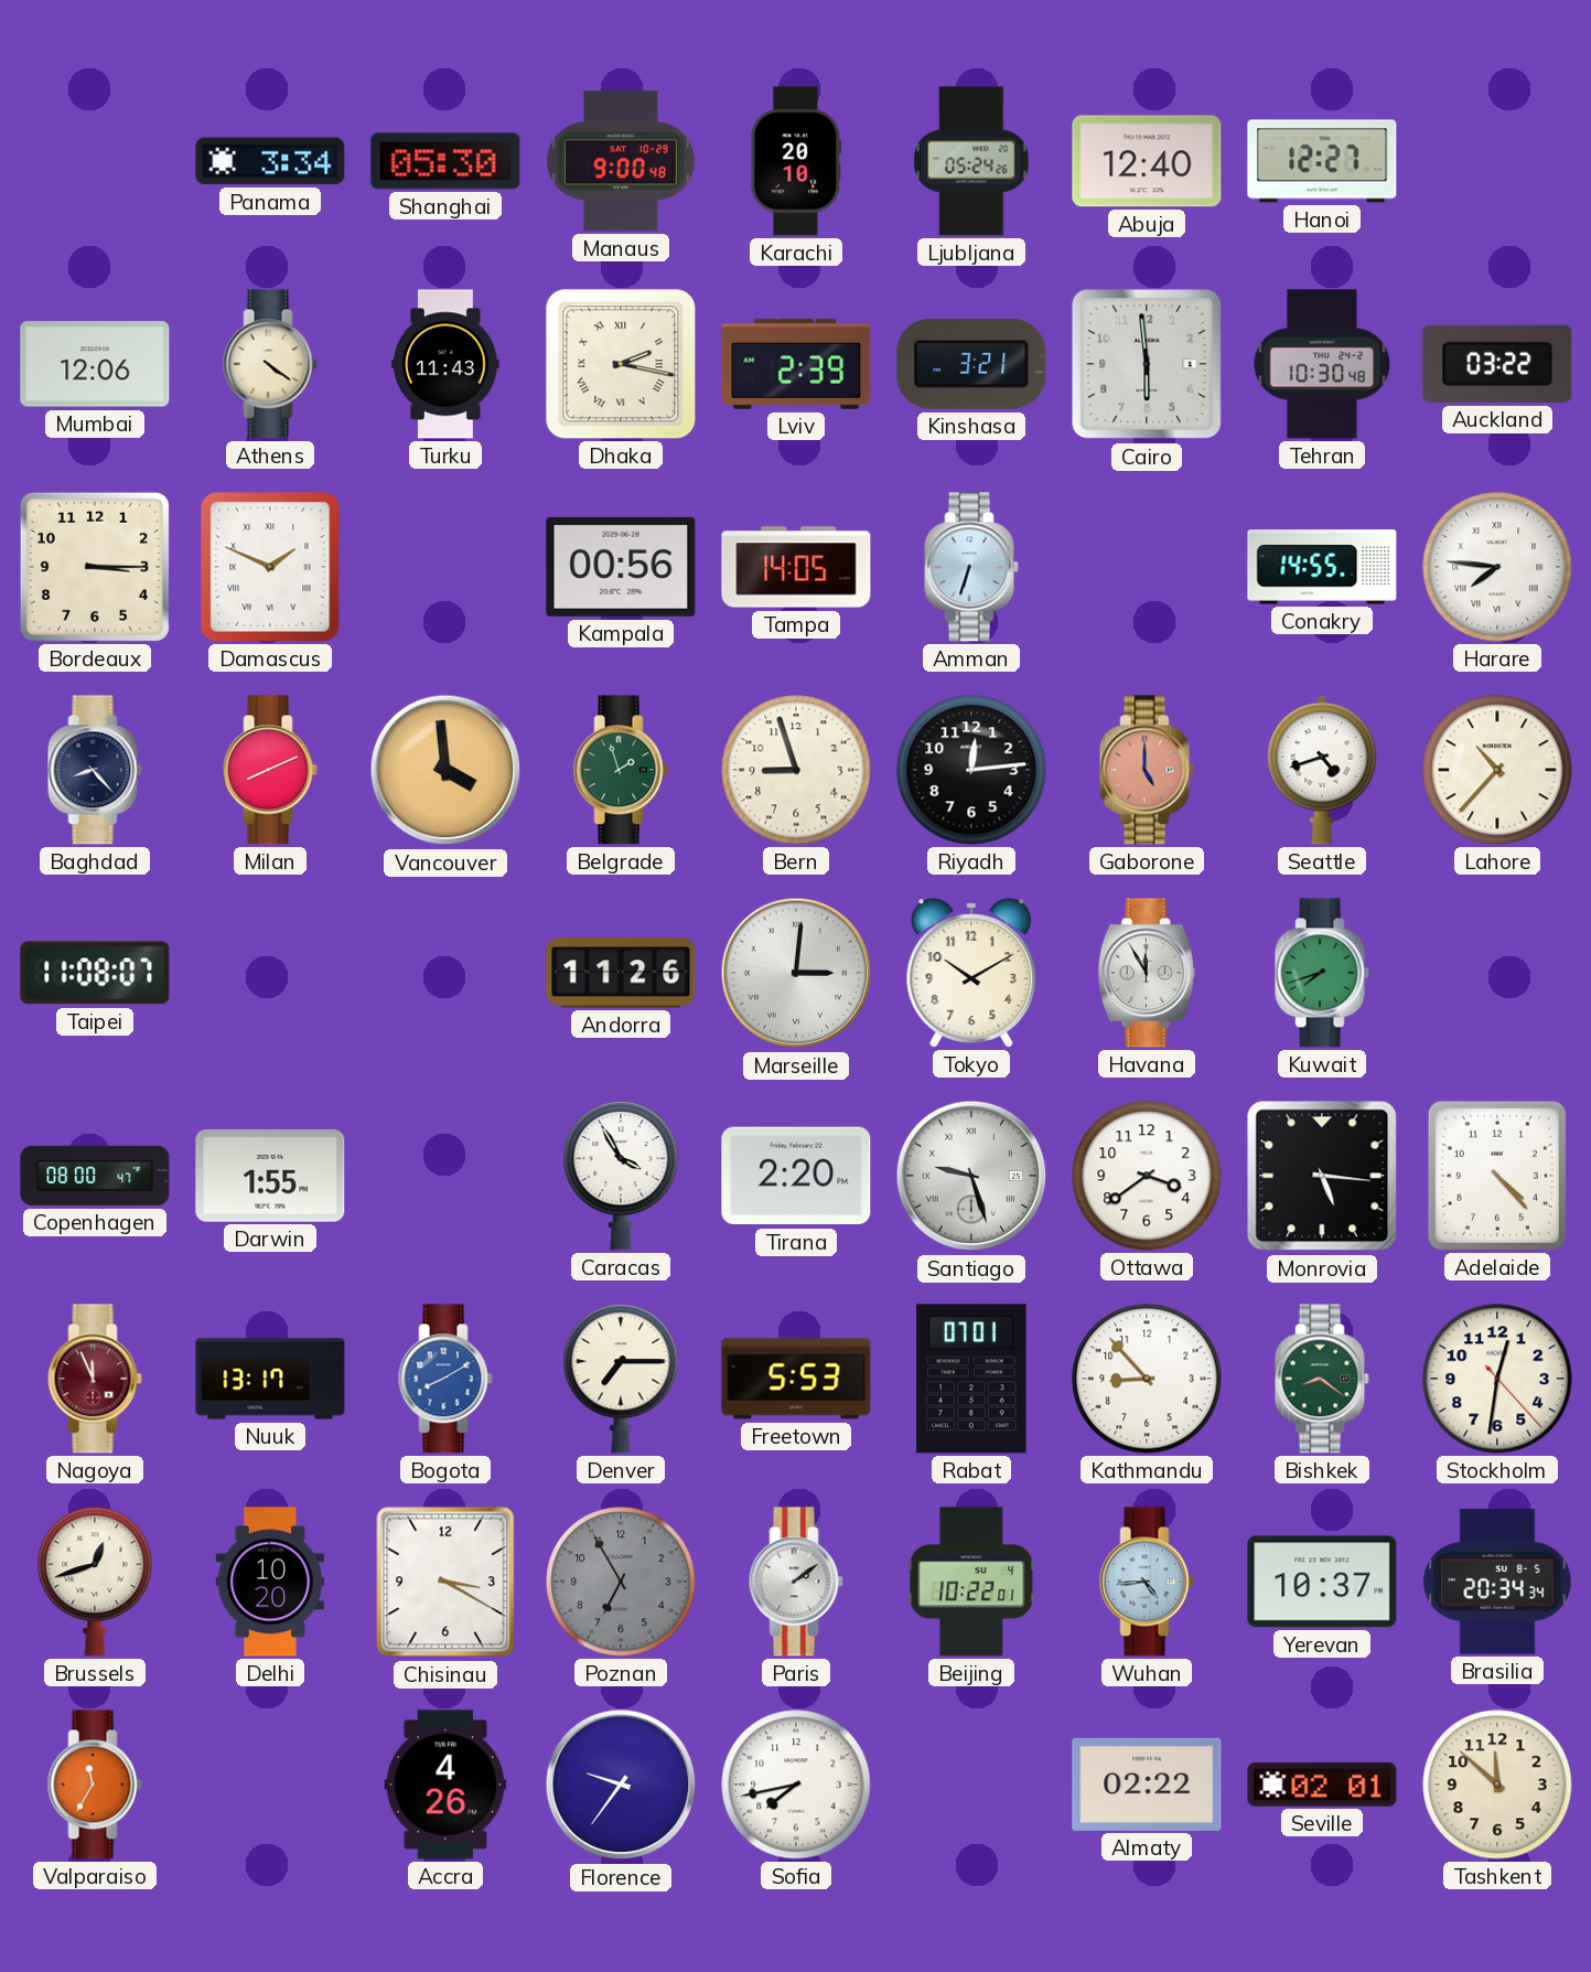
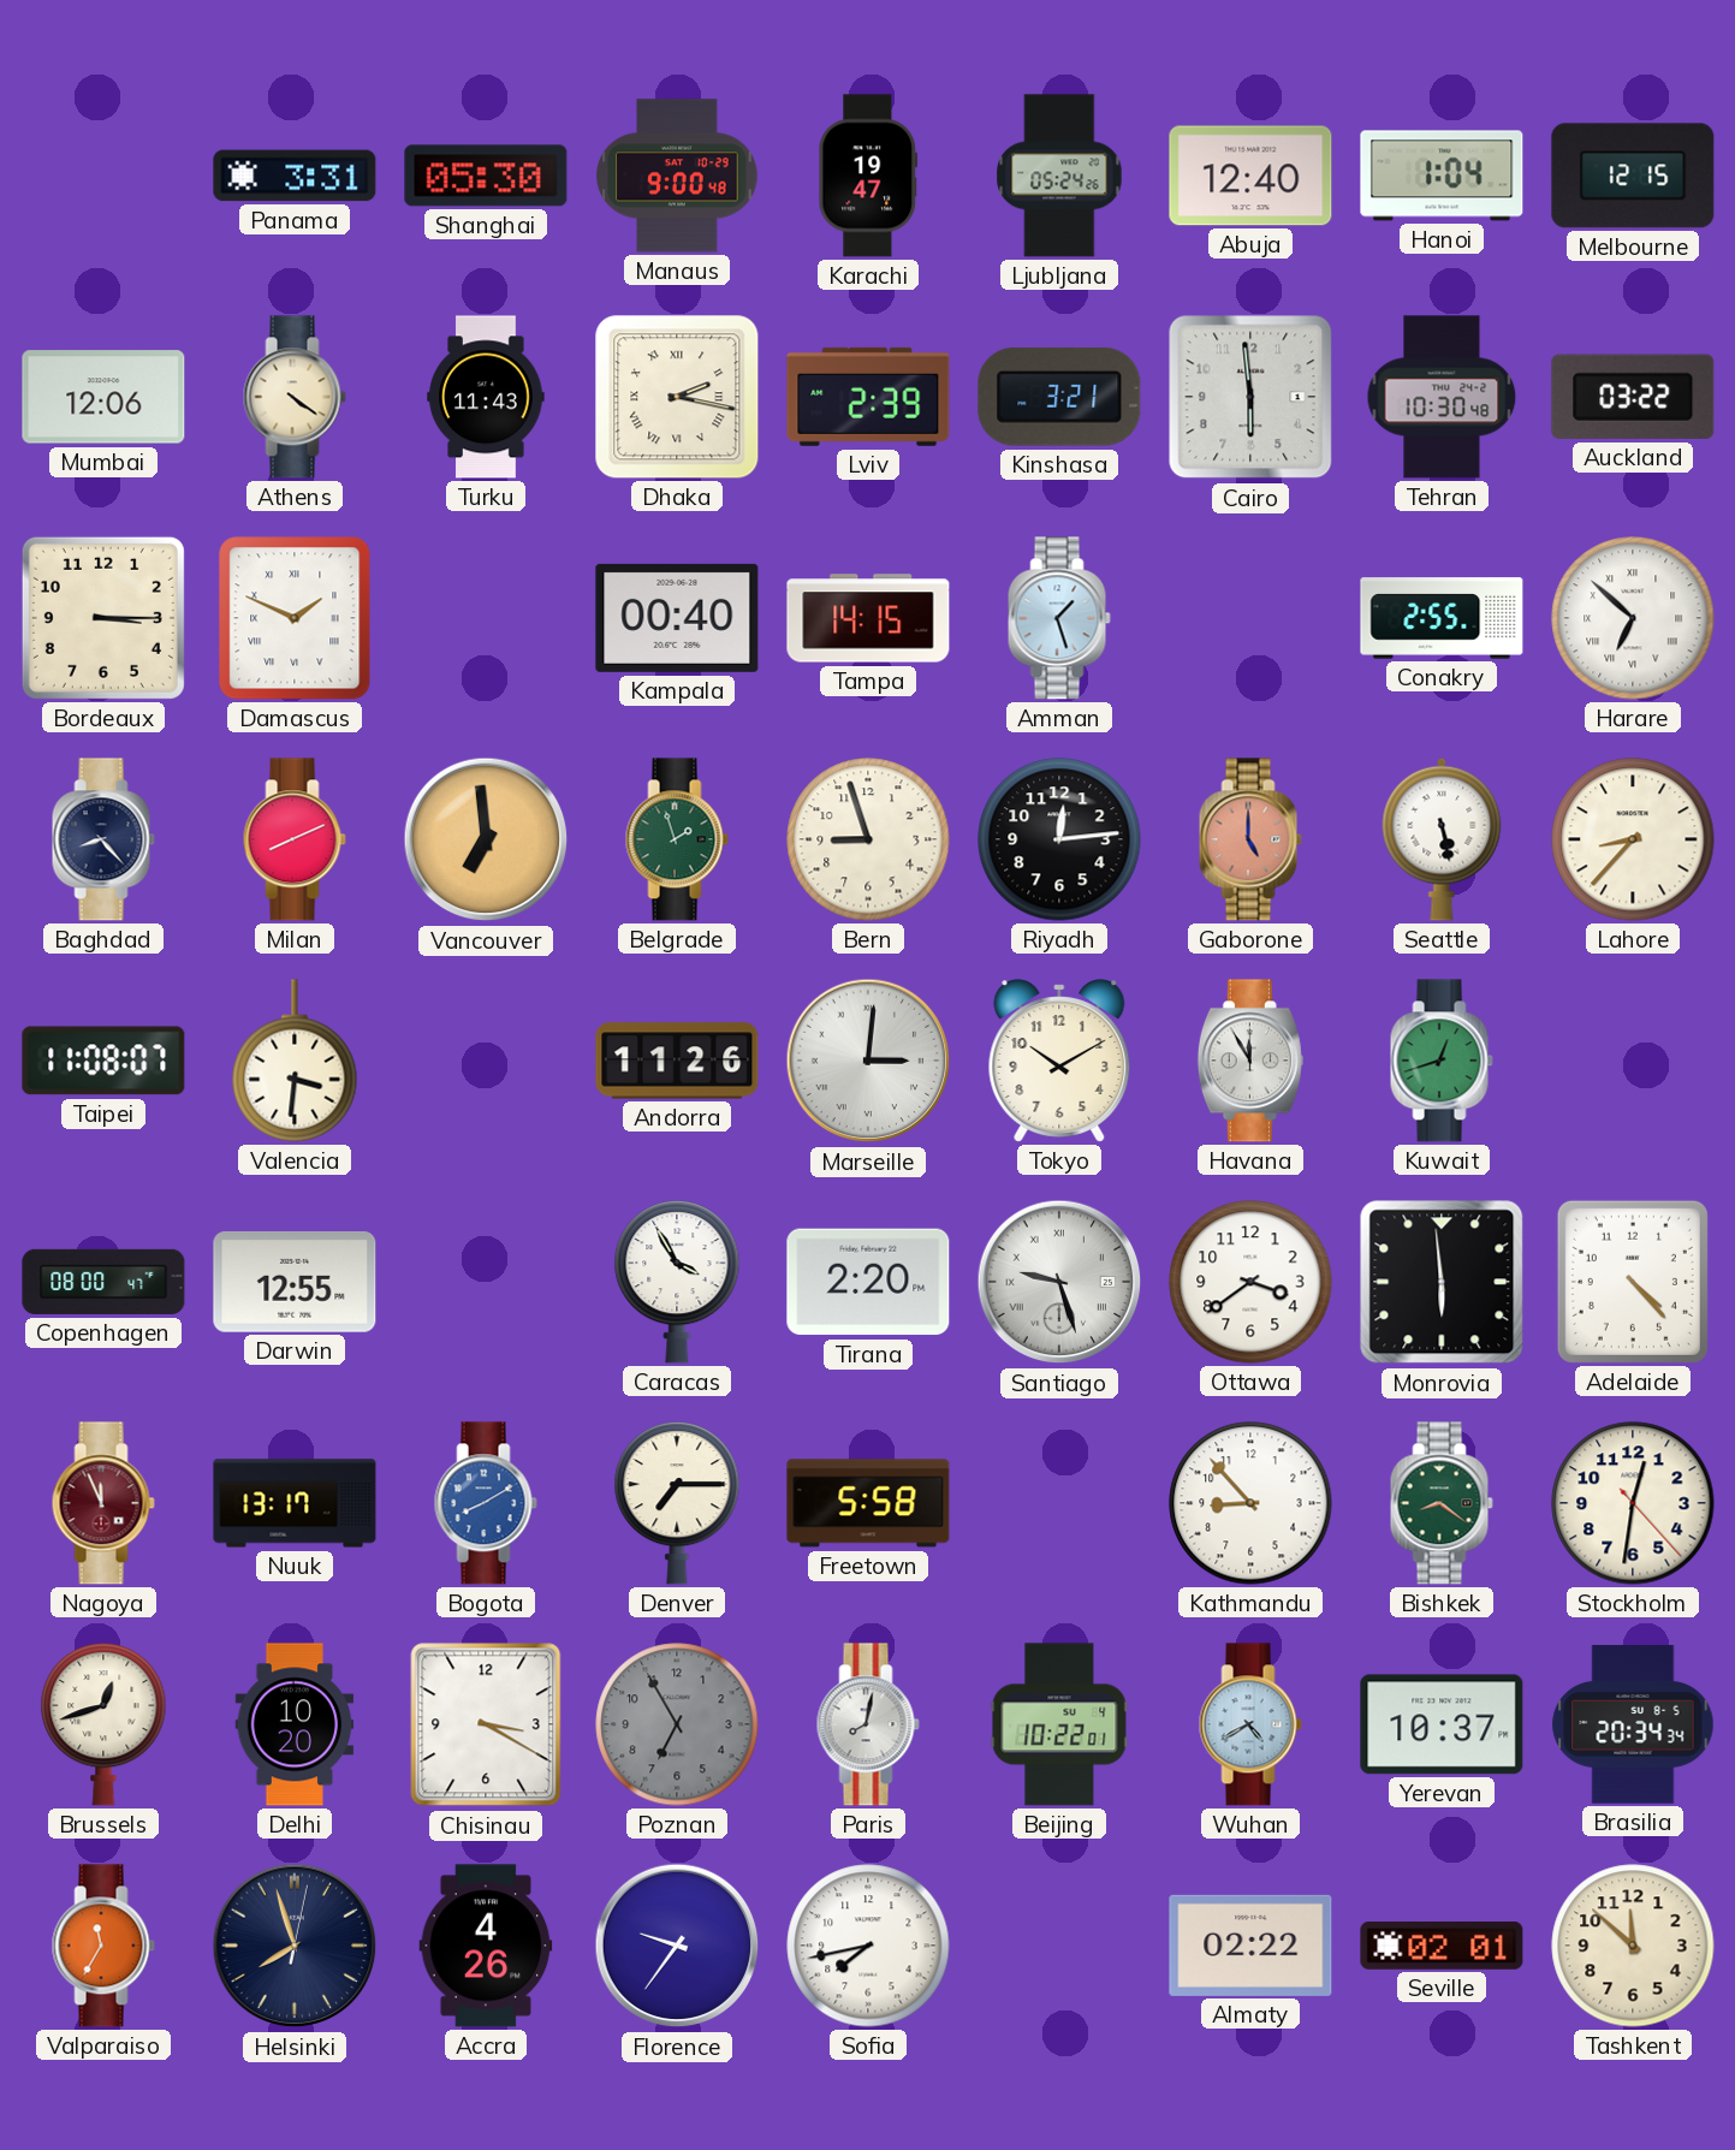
Panama: 3:34 -> 3:31 (295, 176)
Karachi: 20:10 -> 19:47 (868, 176)
Hanoi: 12:27 -> 1:04 (1442, 176)
Melbourne: none -> 12:15 (1633, 176)
Kampala: 00:56 -> 00:40 (677, 618)
Tampa: 14:05 -> 14:15 (868, 618)
Amman: 6:33 -> 1:27 (1059, 618)
Conakry: 14:55 -> 2:55 (1442, 618)
Harare: 7:46 -> 6:52 (1633, 618)
Vancouver: 3:59 -> 6:59 (486, 839)
Seattle: 4:42 -> 5:28 (1442, 839)
Lahore: 10:37 -> 8:37 (1633, 839)
Valencia: none -> 3:31 (295, 1061)
Kuwait: 7:42 -> 12:42 (1442, 1061)
Darwin: 1:55 -> 12:55 (295, 1282)
Monrovia: 5:16 -> 5:59 (1442, 1282)
Freetown: 5:53 -> 5:58 (868, 1503)
Rabat: 07:01 -> none (971, 1379)
Paris: 2:09 -> 8:02 (868, 1724)
Wuhan: 4:44 -> 4:40 (1250, 1724)
Helsinki: none -> 7:57 (295, 1946)
